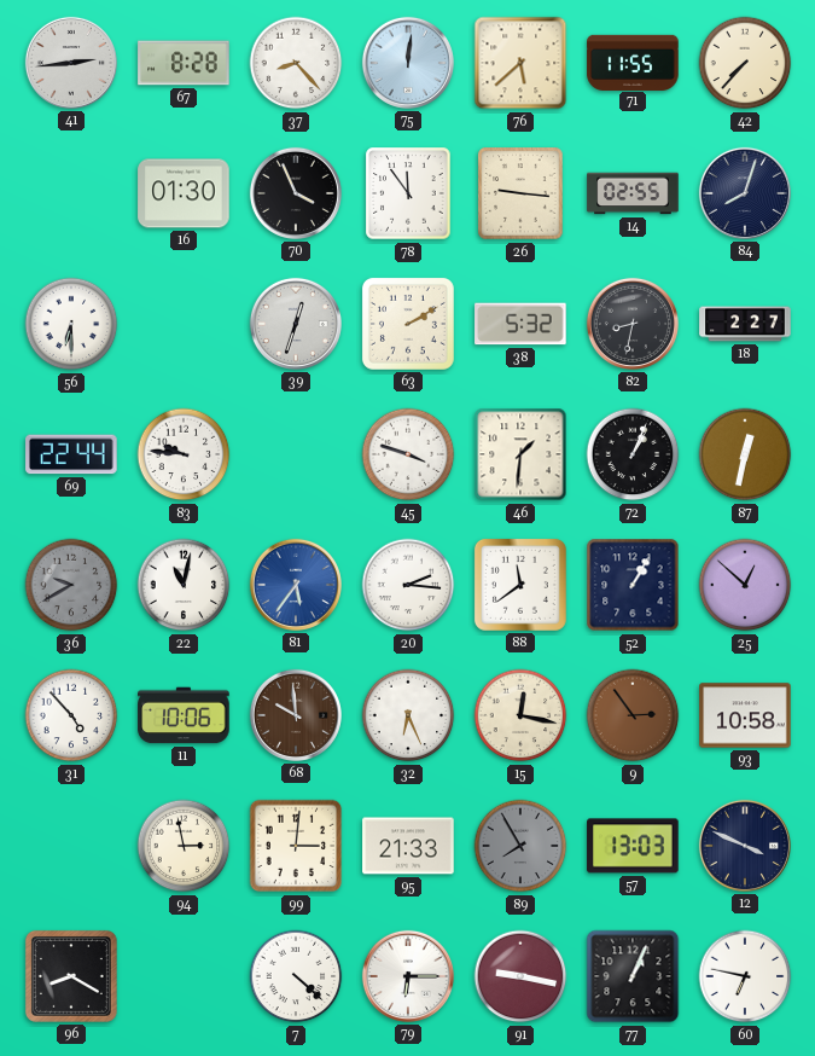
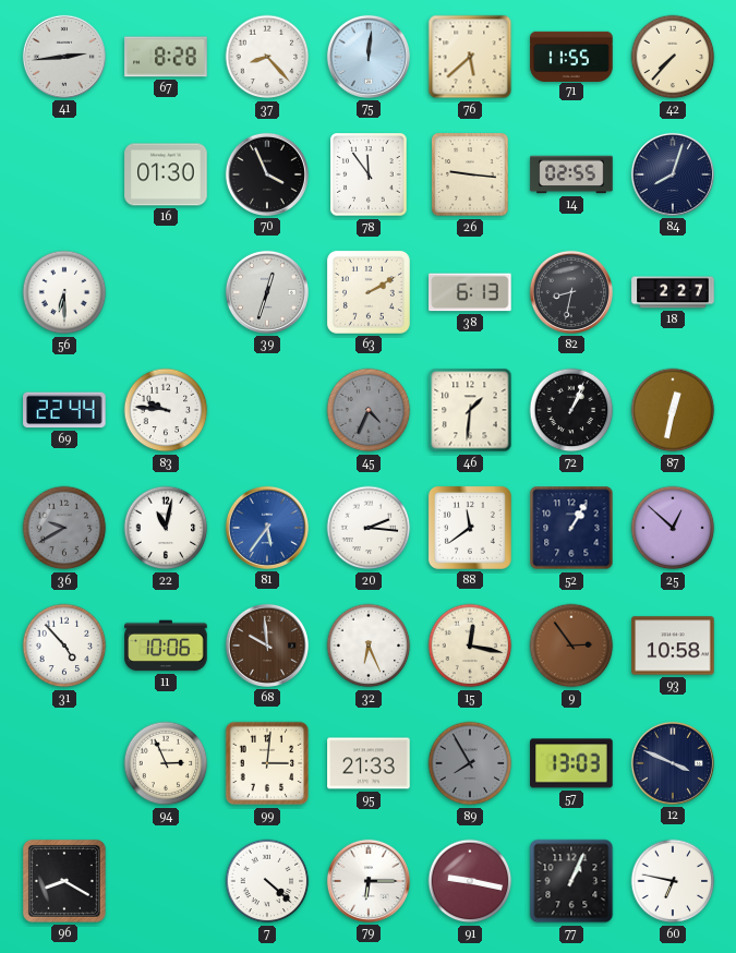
38: 5:32 -> 6:13 (470, 292)
45: 3:48 -> 4:34 (369, 410)
45 dial: white -> grey (369, 410)
94: 2:58 -> 2:56 (166, 763)
